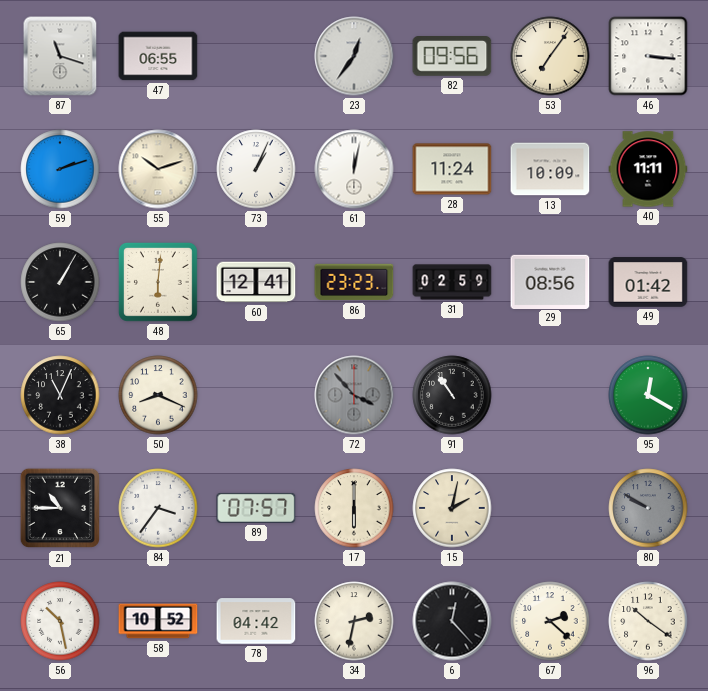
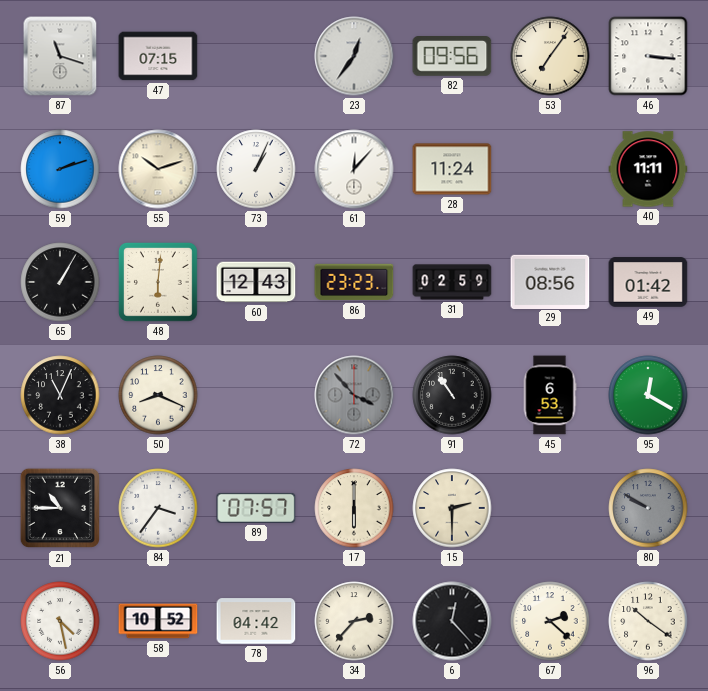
47: 06:55 -> 07:15 (158, 56)
61: 12:02 -> 12:07 (354, 169)
13: 10:09 -> none (550, 169)
60: 12:41 -> 12:43 (256, 282)
45: none -> 6:53 (550, 395)
15: 2:02 -> 2:30 (452, 508)
56: 10:28 -> 4:28 (60, 621)
34: 2:32 -> 2:37 (354, 621)
